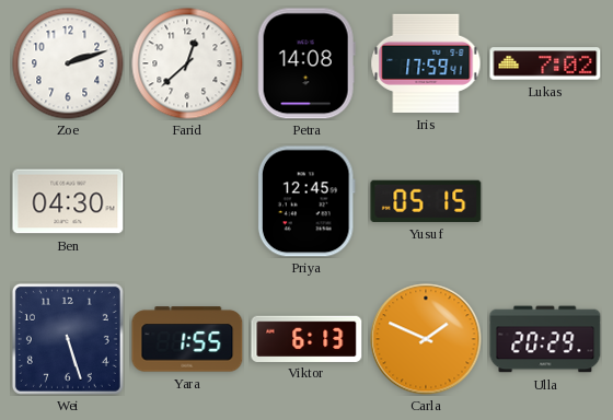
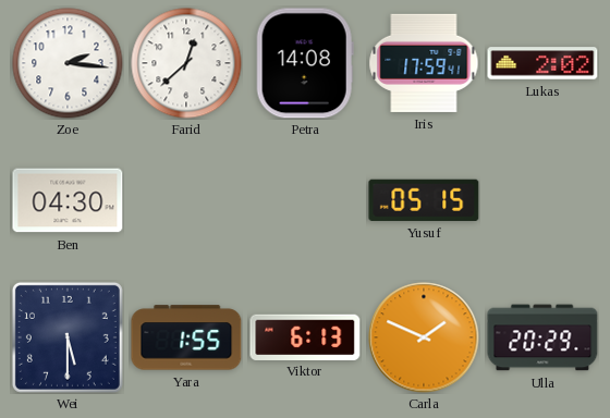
Zoe: 2:12 -> 2:16 (68, 63)
Lukas: 7:02 -> 2:02 (542, 63)
Priya: 12:45 -> none (307, 201)
Wei: 5:27 -> 5:30 (68, 337)
